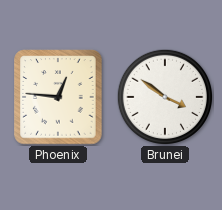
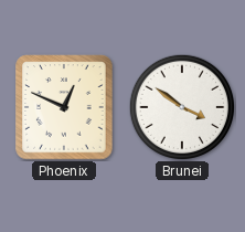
Phoenix: 12:46 -> 12:49 (64, 107)
